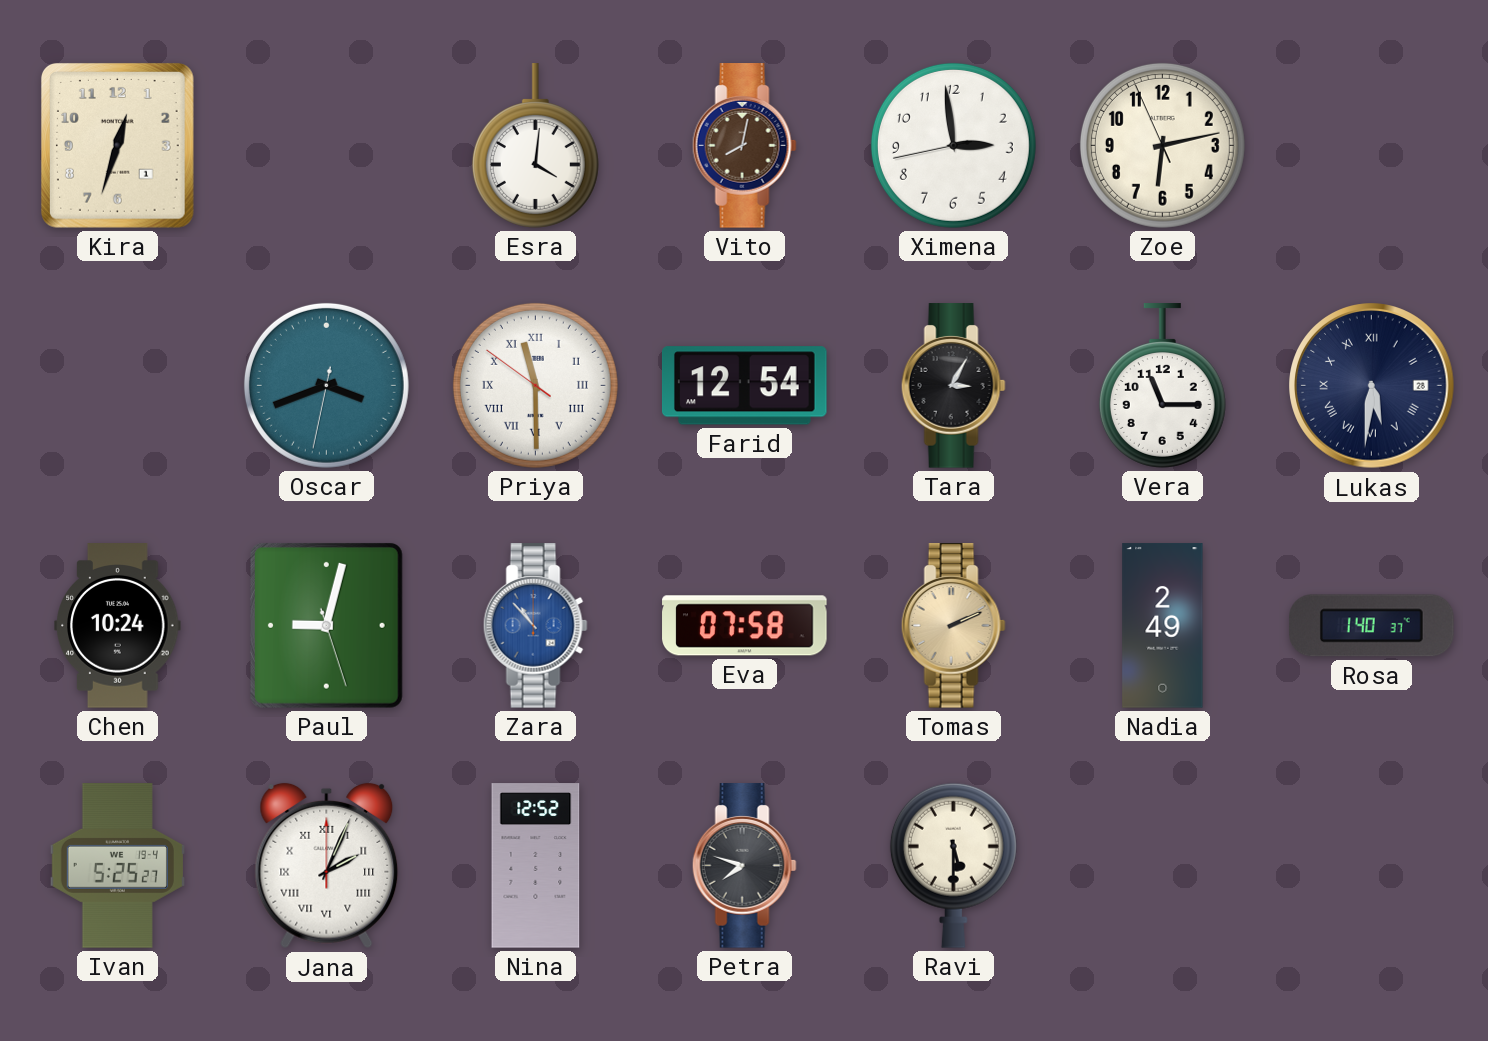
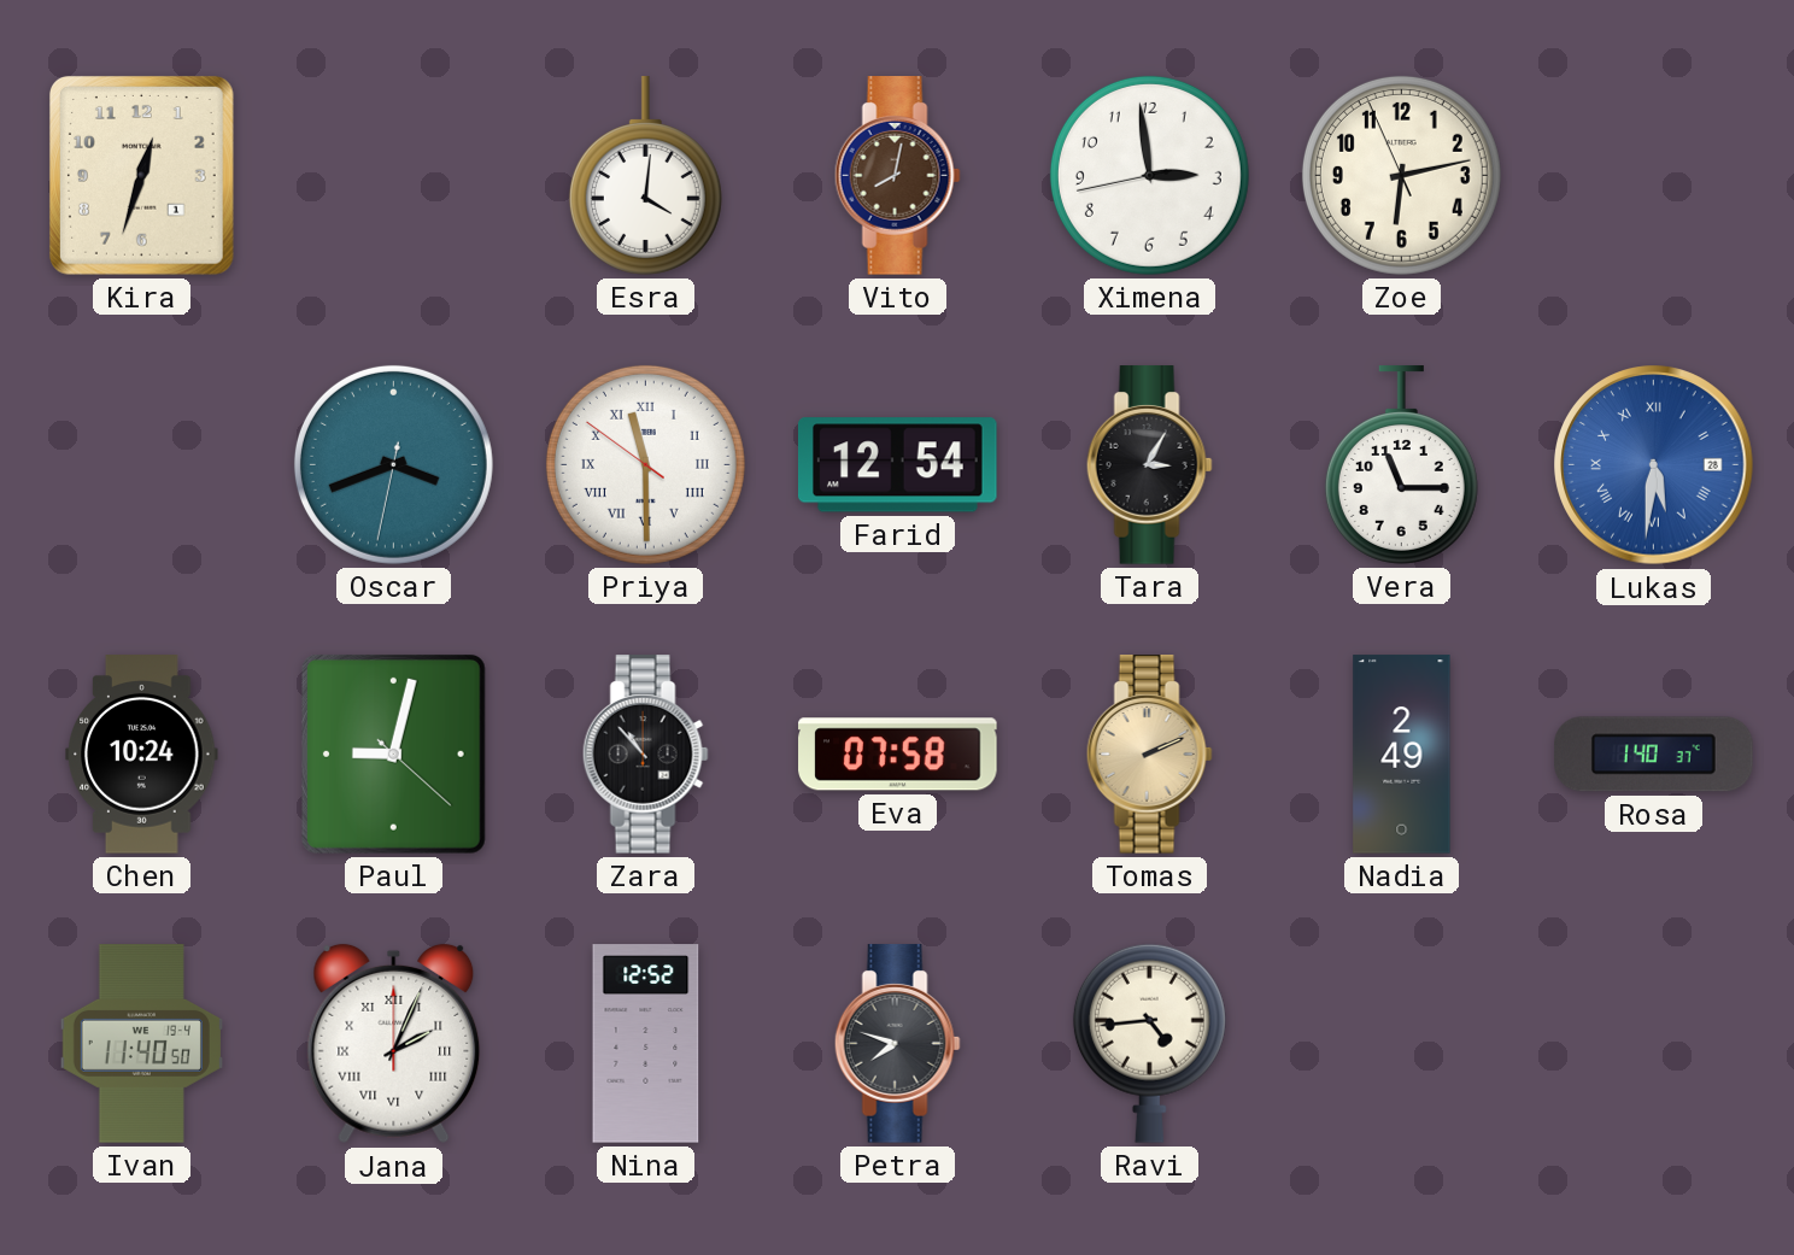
Lukas dial: navy -> blue (1654, 465)
Paul: 9:02:27 -> 9:02:22 (393, 753)
Zara dial: blue -> black (645, 755)
Ivan: 5:25 -> 11:40 (141, 1044)
Ravi: 5:30 -> 4:44 (1149, 1043)
